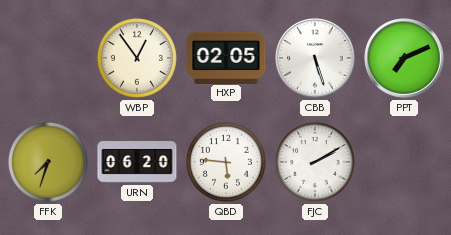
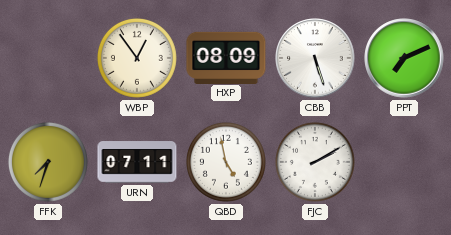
HXP: 02:05 -> 08:09 (226, 57)
URN: 06:20 -> 07:11 (137, 162)
QBD: 5:46 -> 4:58 (226, 162)
